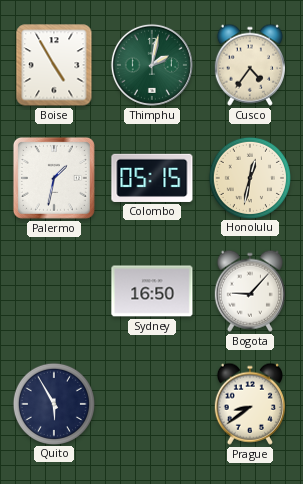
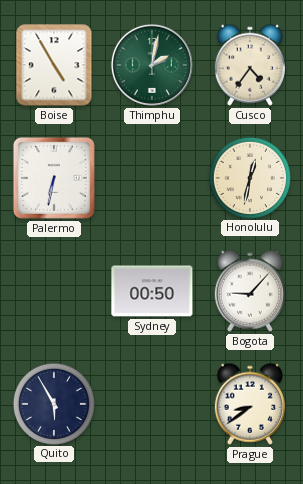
Palermo: 1:32 -> 6:32 (54, 178)
Colombo: 05:15 -> none (152, 178)
Sydney: 16:50 -> 00:50 (152, 291)
